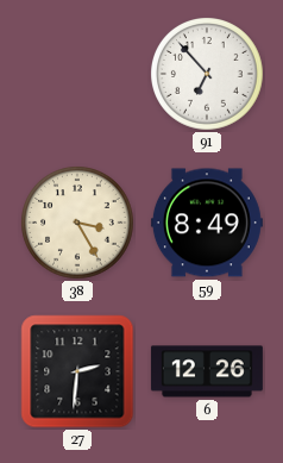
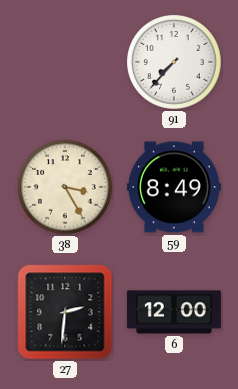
91: 6:53 -> 7:37 (175, 63)
6: 12:26 -> 12:00 (174, 312)
